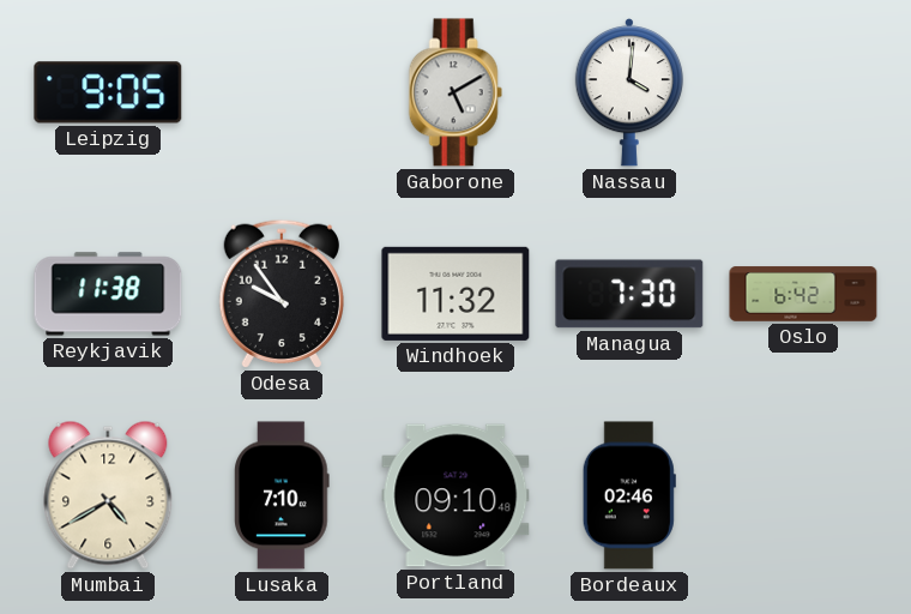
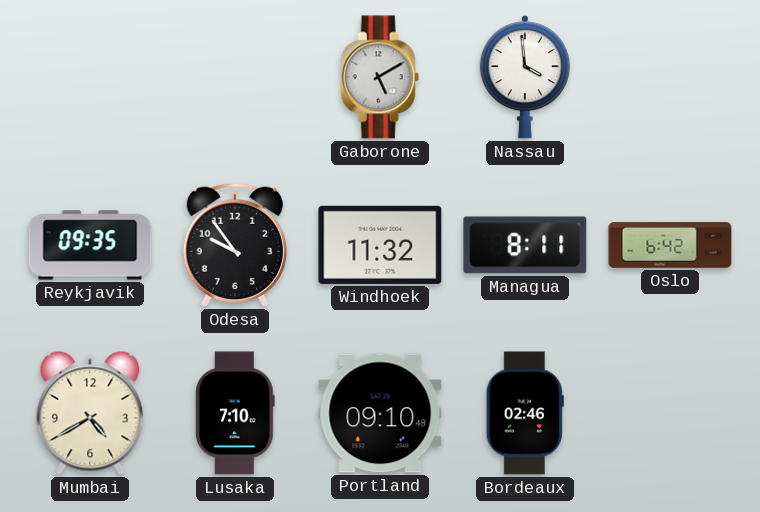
Leipzig: 9:05 -> none (108, 92)
Nassau: 4:01 -> 3:59 (524, 78)
Reykjavik: 11:38 -> 09:35 (90, 245)
Managua: 7:30 -> 8:11 (525, 245)
